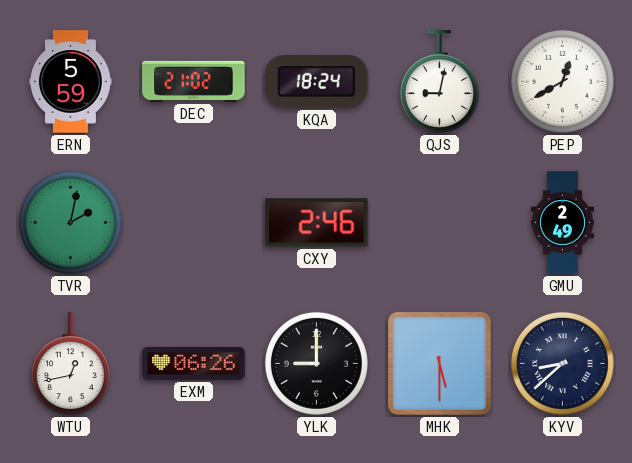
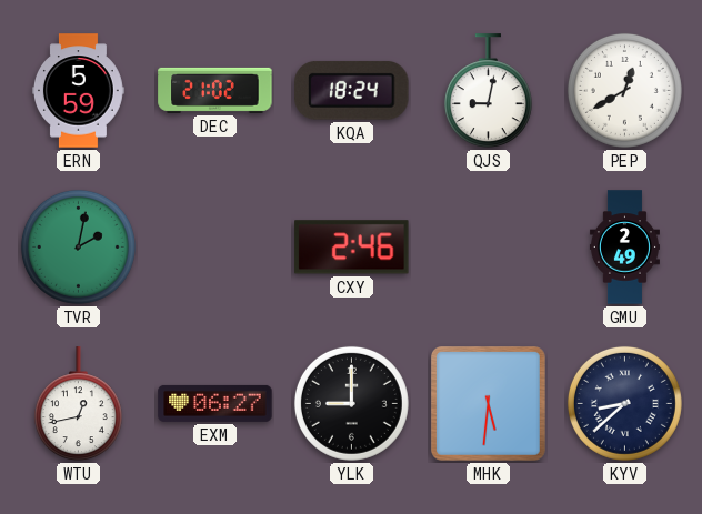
EXM: 06:26 -> 06:27 (215, 403)
MHK: 5:30 -> 5:31 (489, 404)
